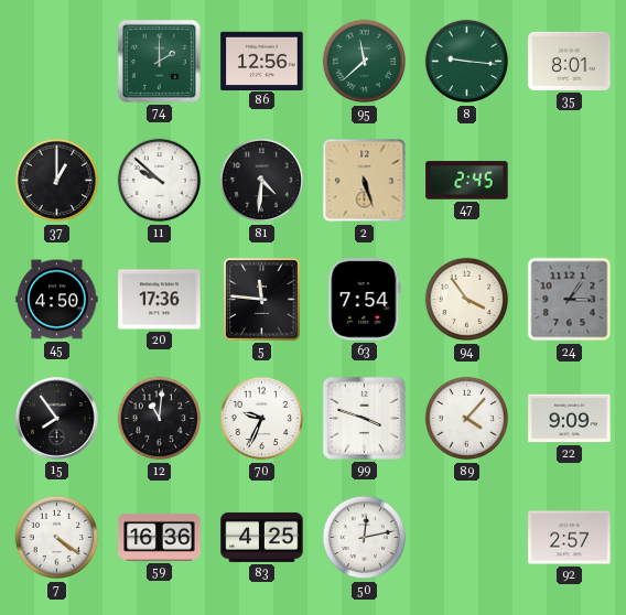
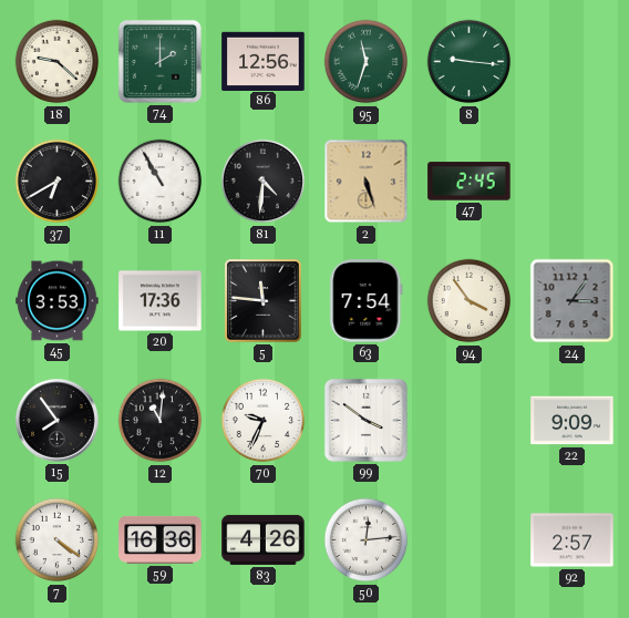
18: none -> 9:22 (58, 62)
95: 11:38 -> 11:33 (367, 62)
35: 8:01 -> none (570, 61)
37: 1:00 -> 6:40 (58, 182)
11: 9:52 -> 10:55 (161, 182)
45: 4:50 -> 3:53 (58, 301)
99: 3:48 -> 3:51 (365, 420)
89: 4:07 -> none (467, 419)
83: 4:25 -> 4:26 (264, 539)
50: 12:13 -> 12:14 (367, 540)
